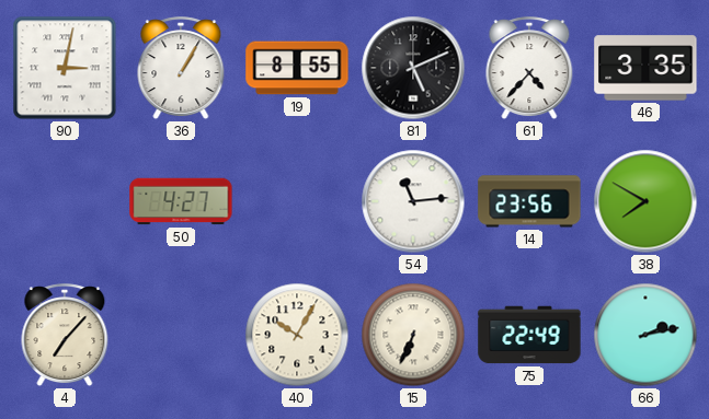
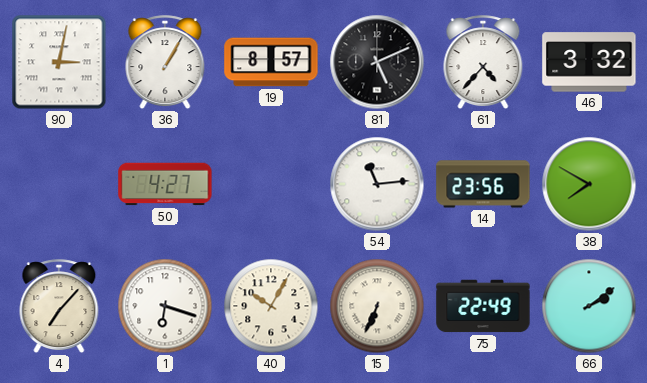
19: 8:55 -> 8:57 (271, 62)
46: 3:35 -> 3:32 (589, 62)
1: none -> 6:18 (165, 306)
66: 2:13 -> 2:09 (589, 306)
